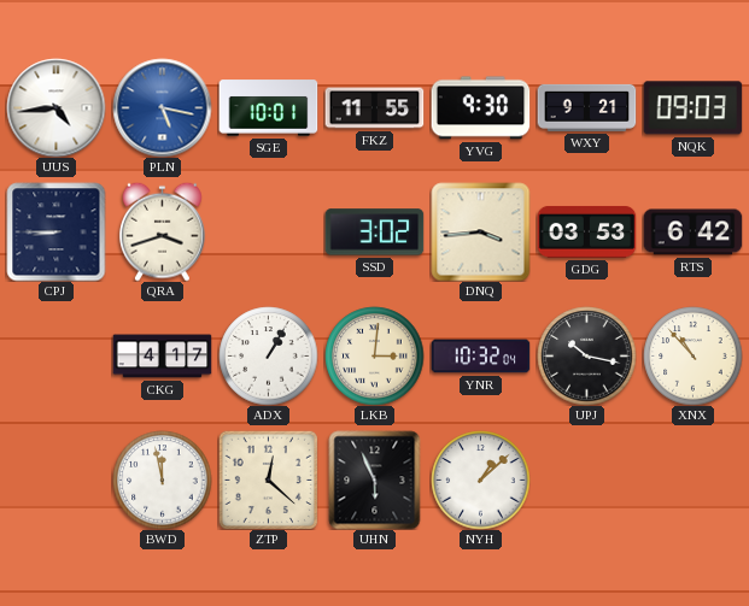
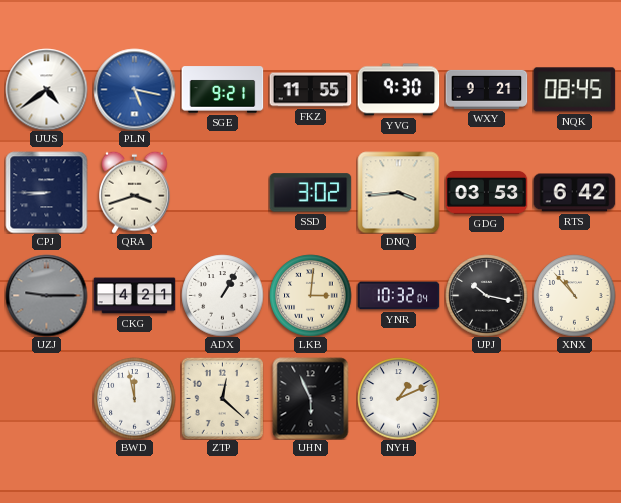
UUS: 4:44 -> 4:39 (46, 89)
SGE: 10:01 -> 9:21 (222, 90)
NQK: 09:03 -> 08:45 (574, 90)
UZJ: none -> 9:15 (46, 295)
CKG: 4:17 -> 4:21 (134, 296)
NYH: 1:08 -> 1:11 (398, 398)
